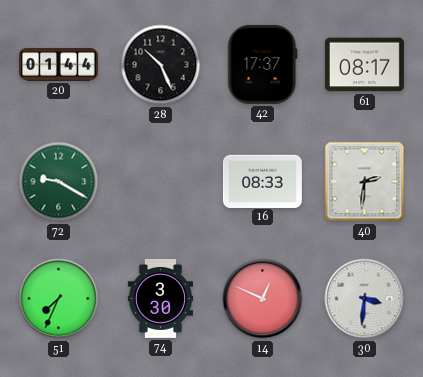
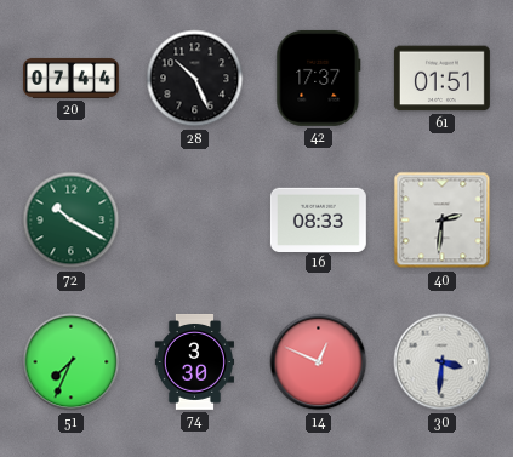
20: 01:44 -> 07:44 (70, 78)
61: 08:17 -> 01:51 (441, 79)
72: 9:20 -> 10:20 (72, 221)
